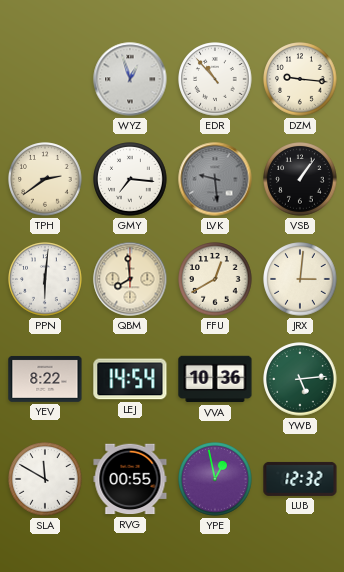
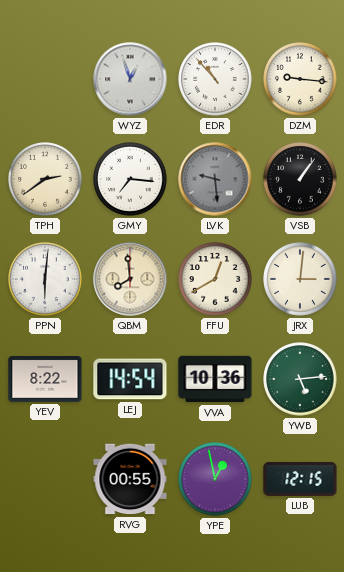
SLA: 11:50 -> none (45, 479)
LUB: 12:32 -> 12:15 (300, 479)
